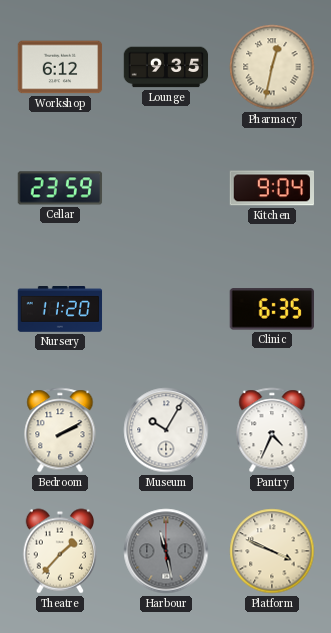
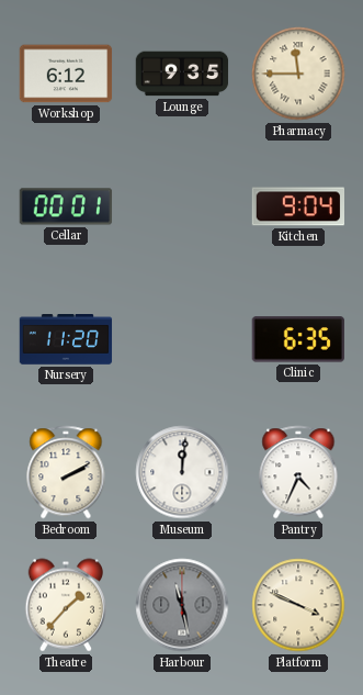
Pharmacy: 12:32 -> 11:45 (298, 74)
Cellar: 23:59 -> 00:01 (66, 206)
Museum: 10:05 -> 12:01 (182, 472)
